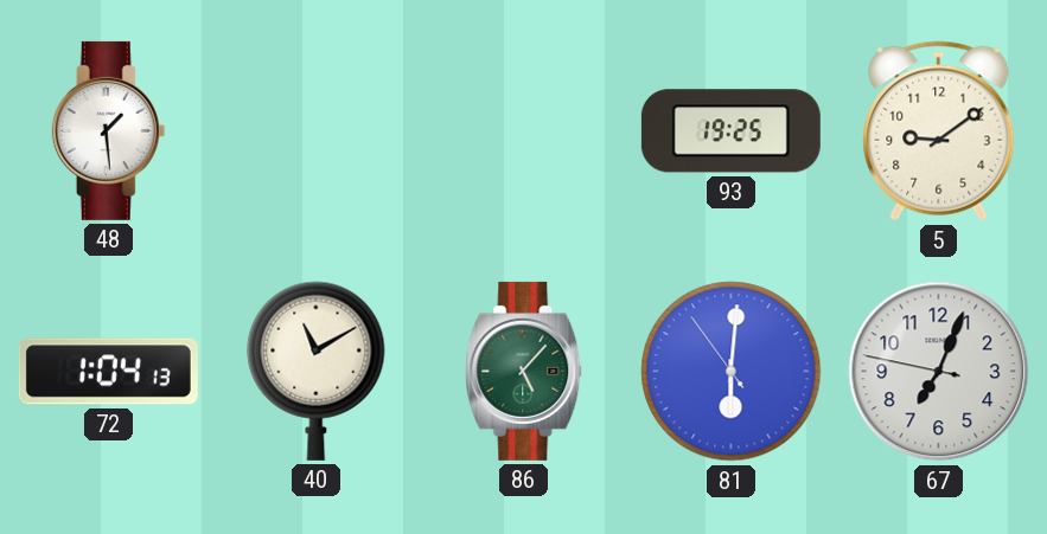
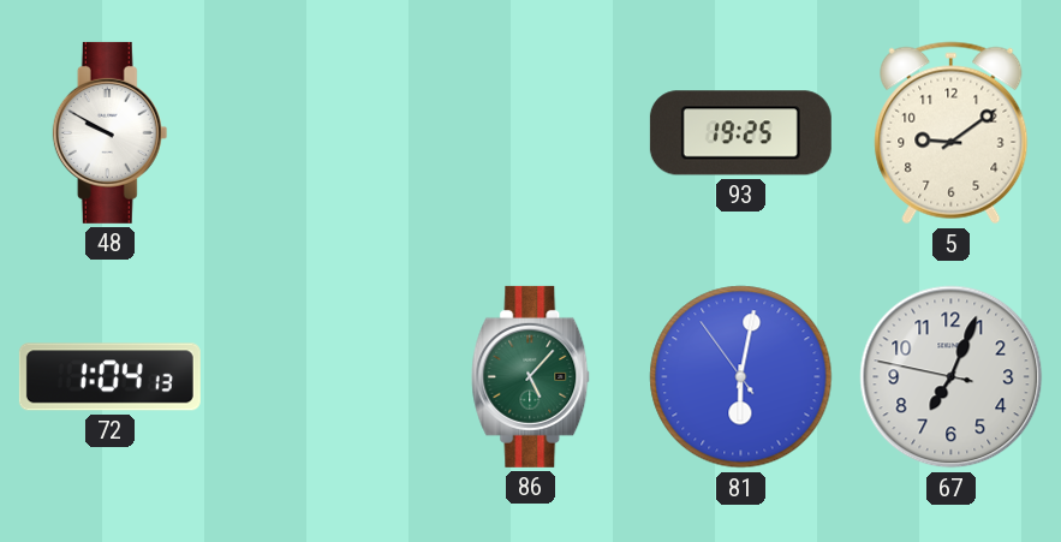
48: 1:29 -> 9:50 (111, 132)
40: 11:10 -> none (317, 371)
81: 6:00 -> 6:01 (741, 377)
